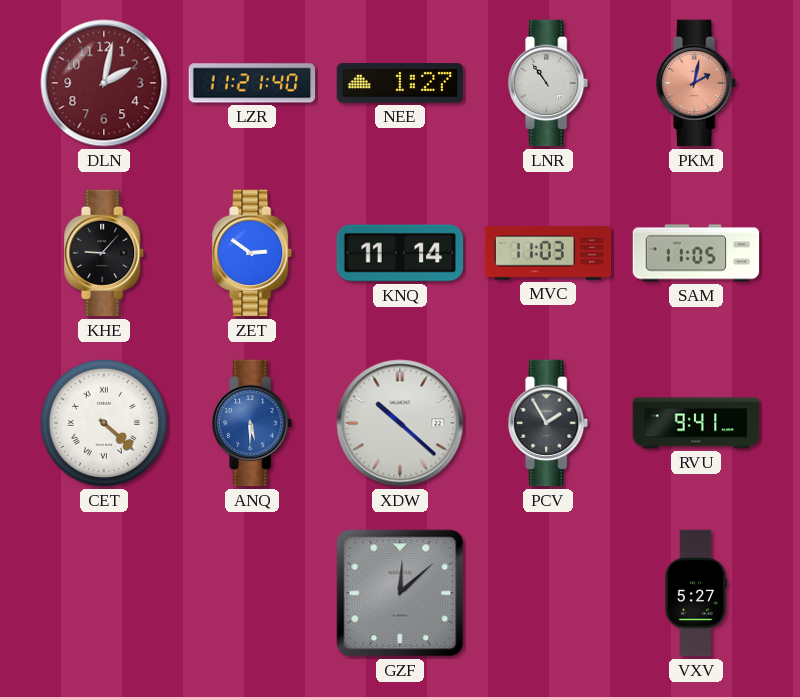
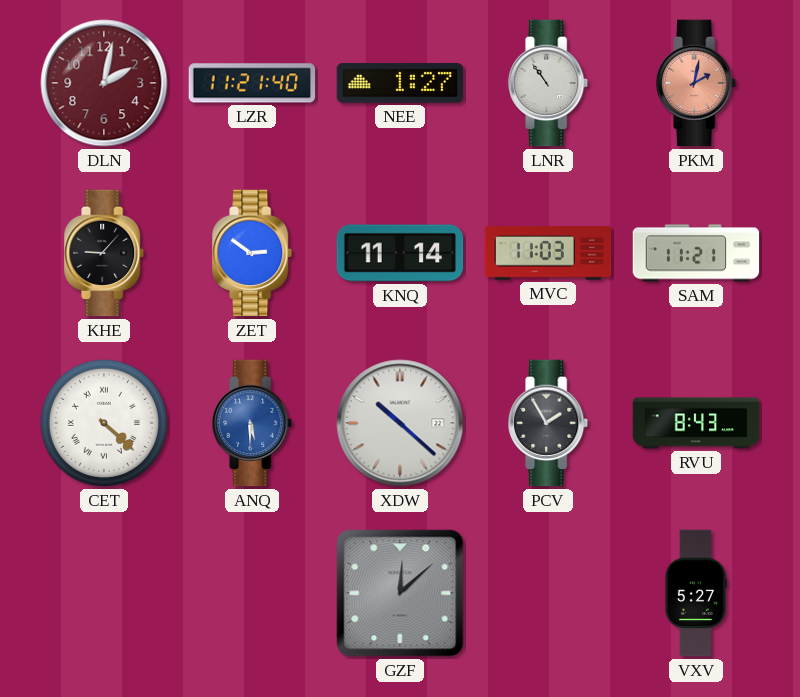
SAM: 11:05 -> 11:21 (696, 253)
RVU: 9:41 -> 8:43 (696, 423)
